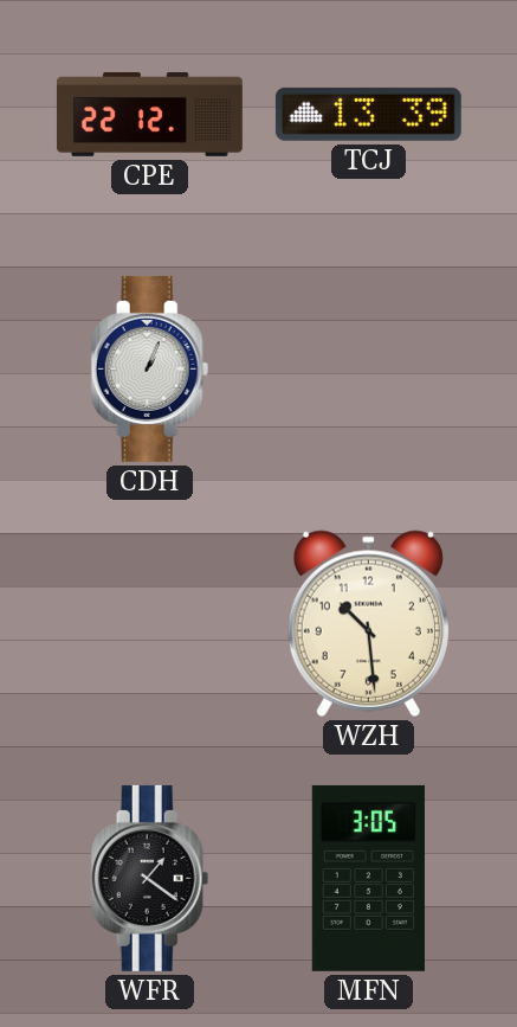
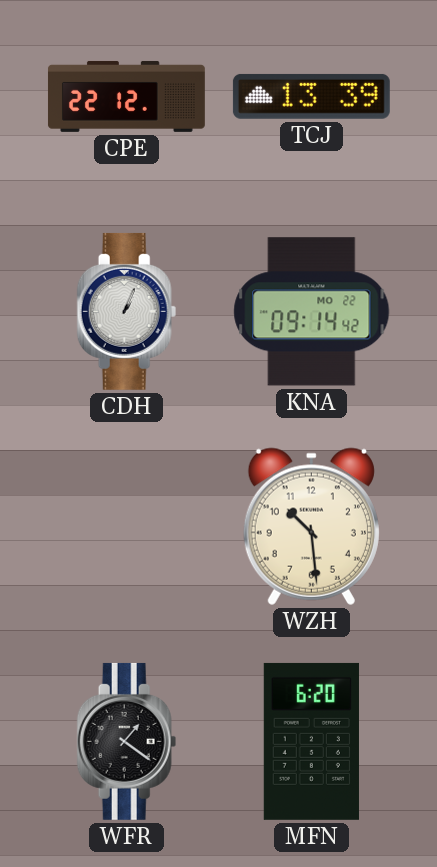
KNA: none -> 09:14 (312, 312)
MFN: 3:05 -> 6:20 (311, 741)
